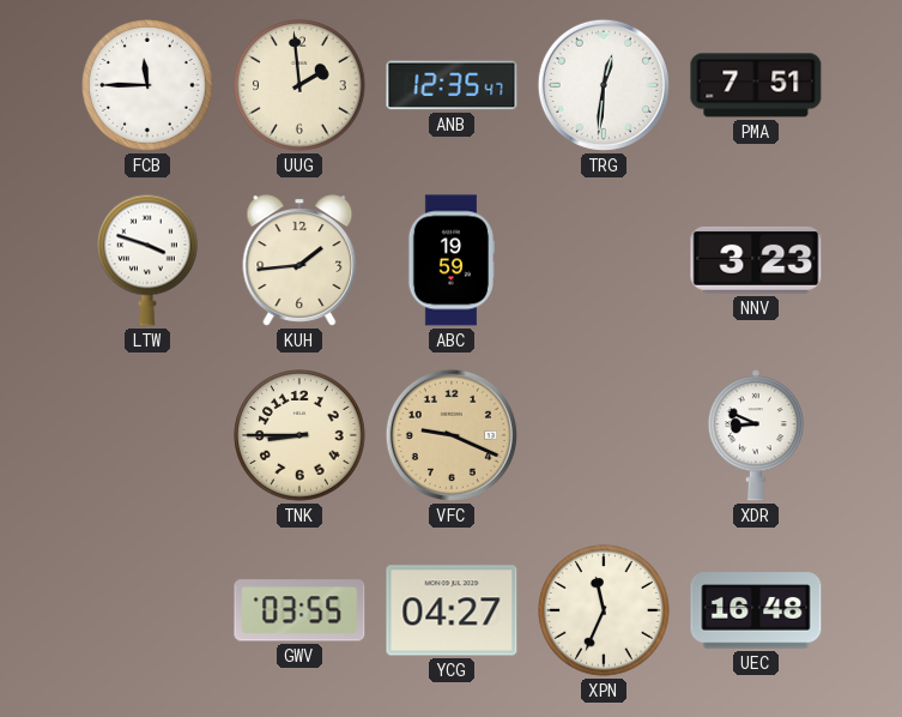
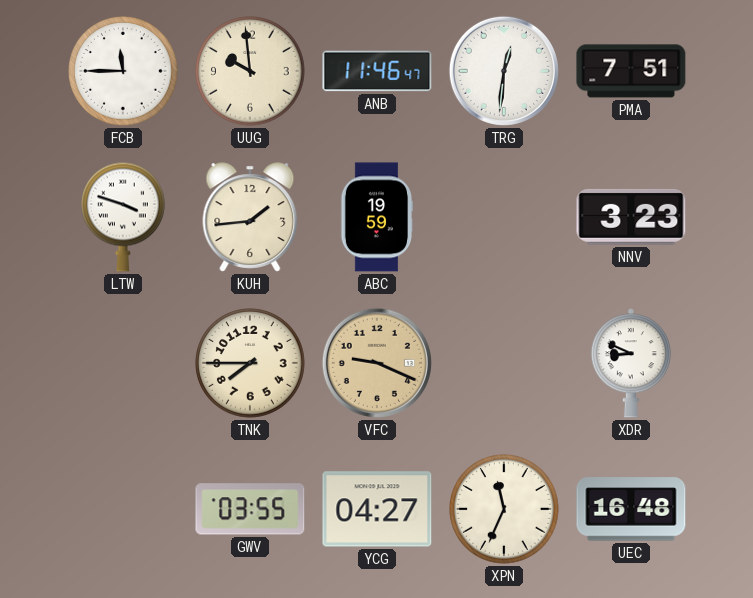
UUG: 1:59 -> 9:59 (250, 71)
ANB: 12:35 -> 11:46 (377, 71)
TNK: 8:45 -> 7:45 (250, 363)
